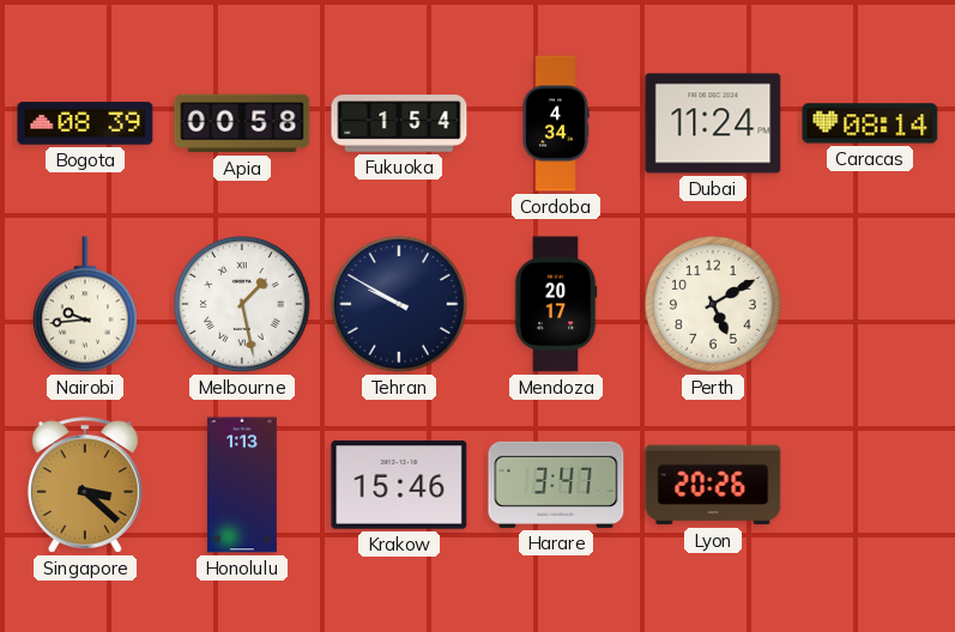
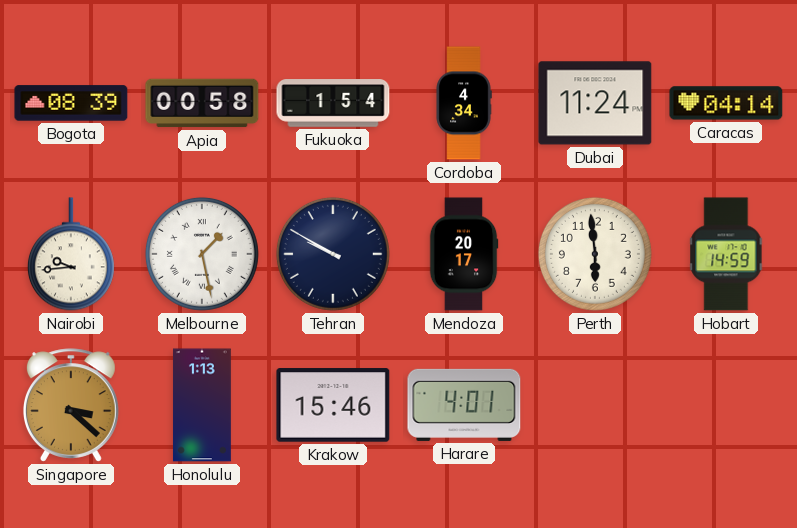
Caracas: 08:14 -> 04:14 (726, 103)
Perth: 5:10 -> 5:59 (595, 254)
Hobart: none -> 14:59 (726, 254)
Harare: 3:47 -> 4:01 (464, 405)
Lyon: 20:26 -> none (713, 485)
